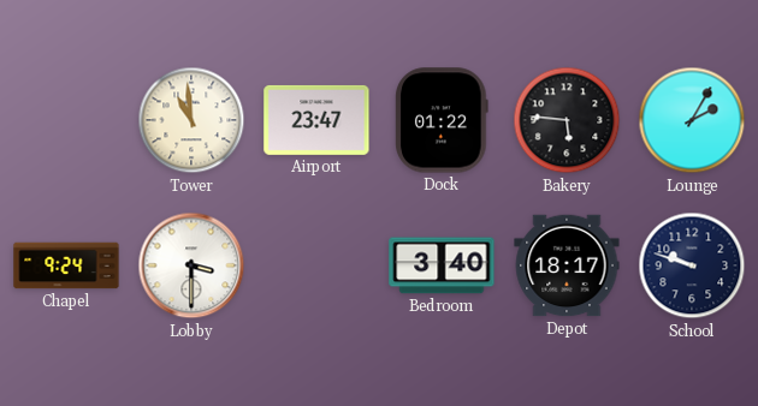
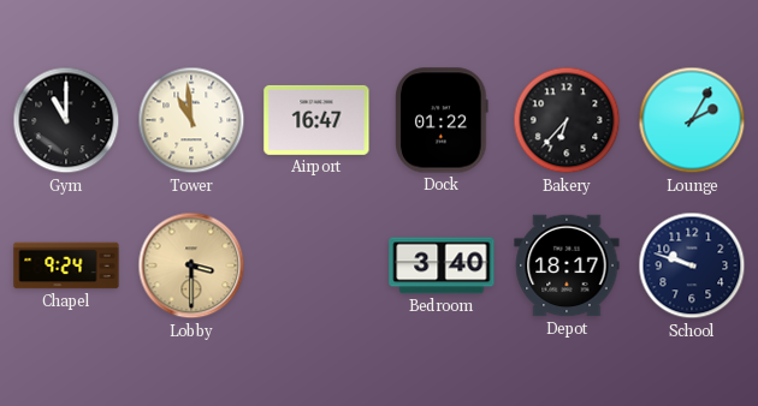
Gym: none -> 11:00 (66, 120)
Airport: 23:47 -> 16:47 (316, 120)
Bakery: 5:46 -> 6:37 (567, 120)
Lobby dial: white -> champagne (191, 265)
